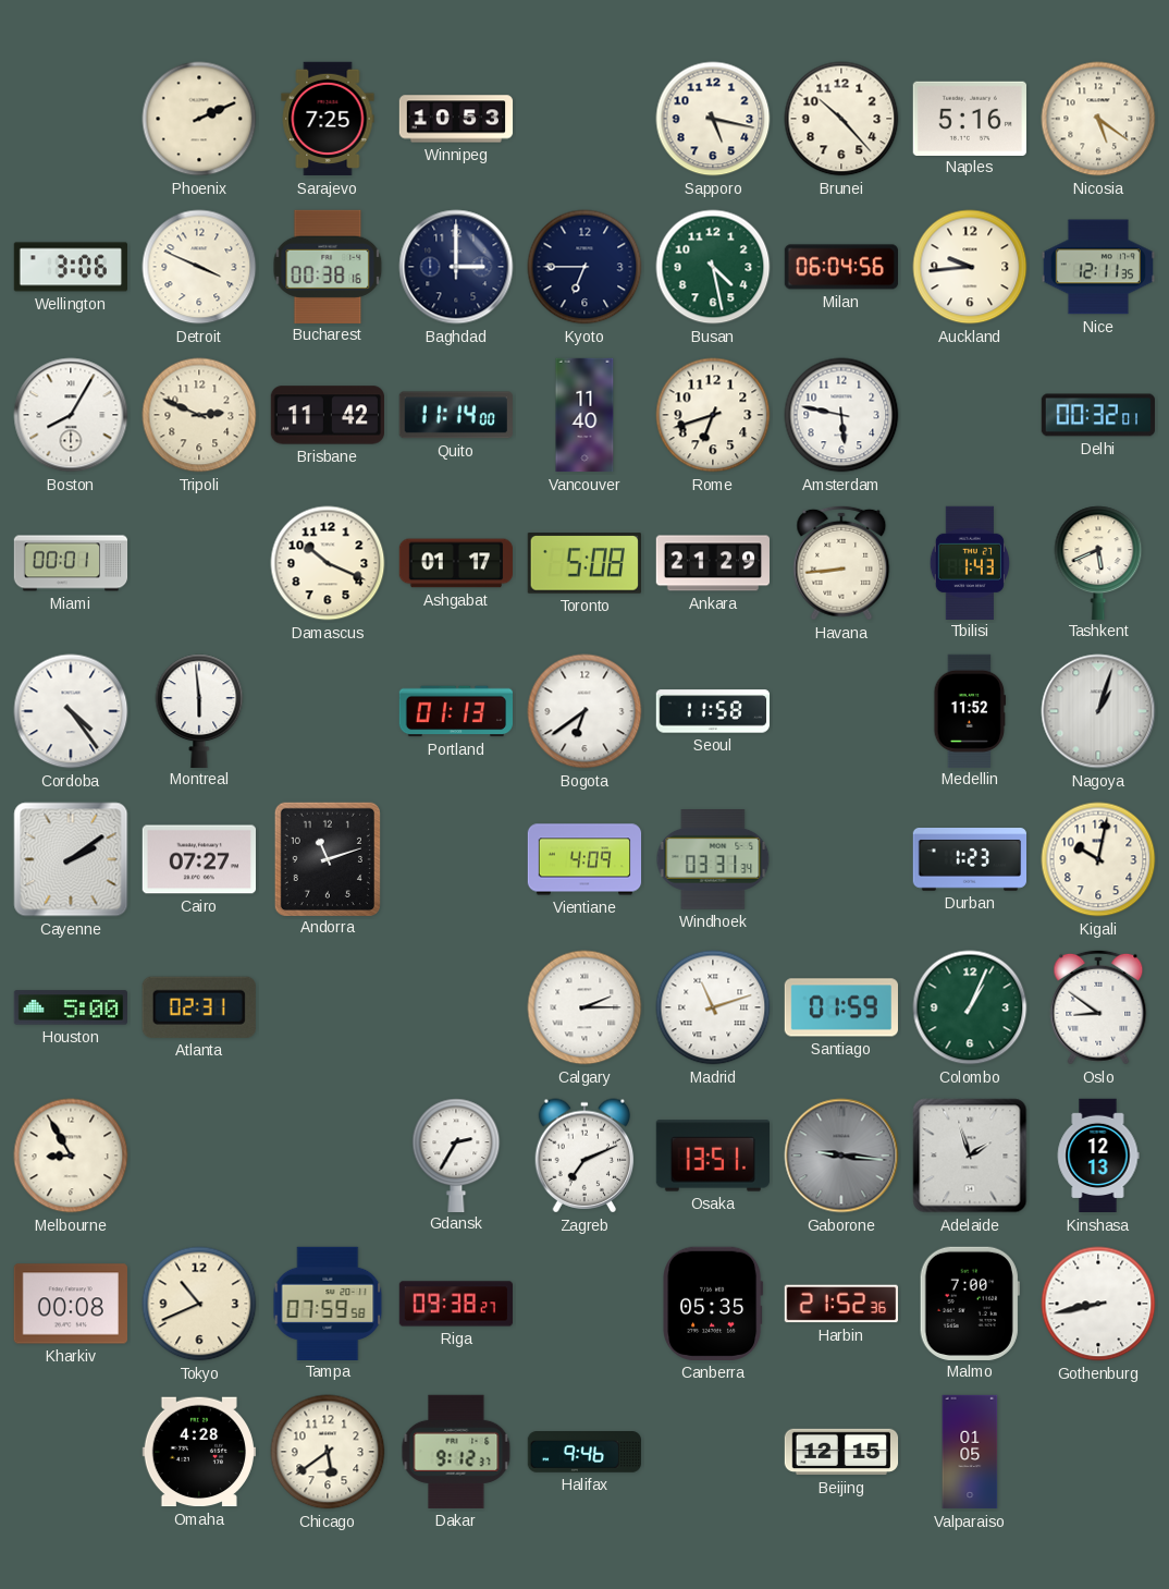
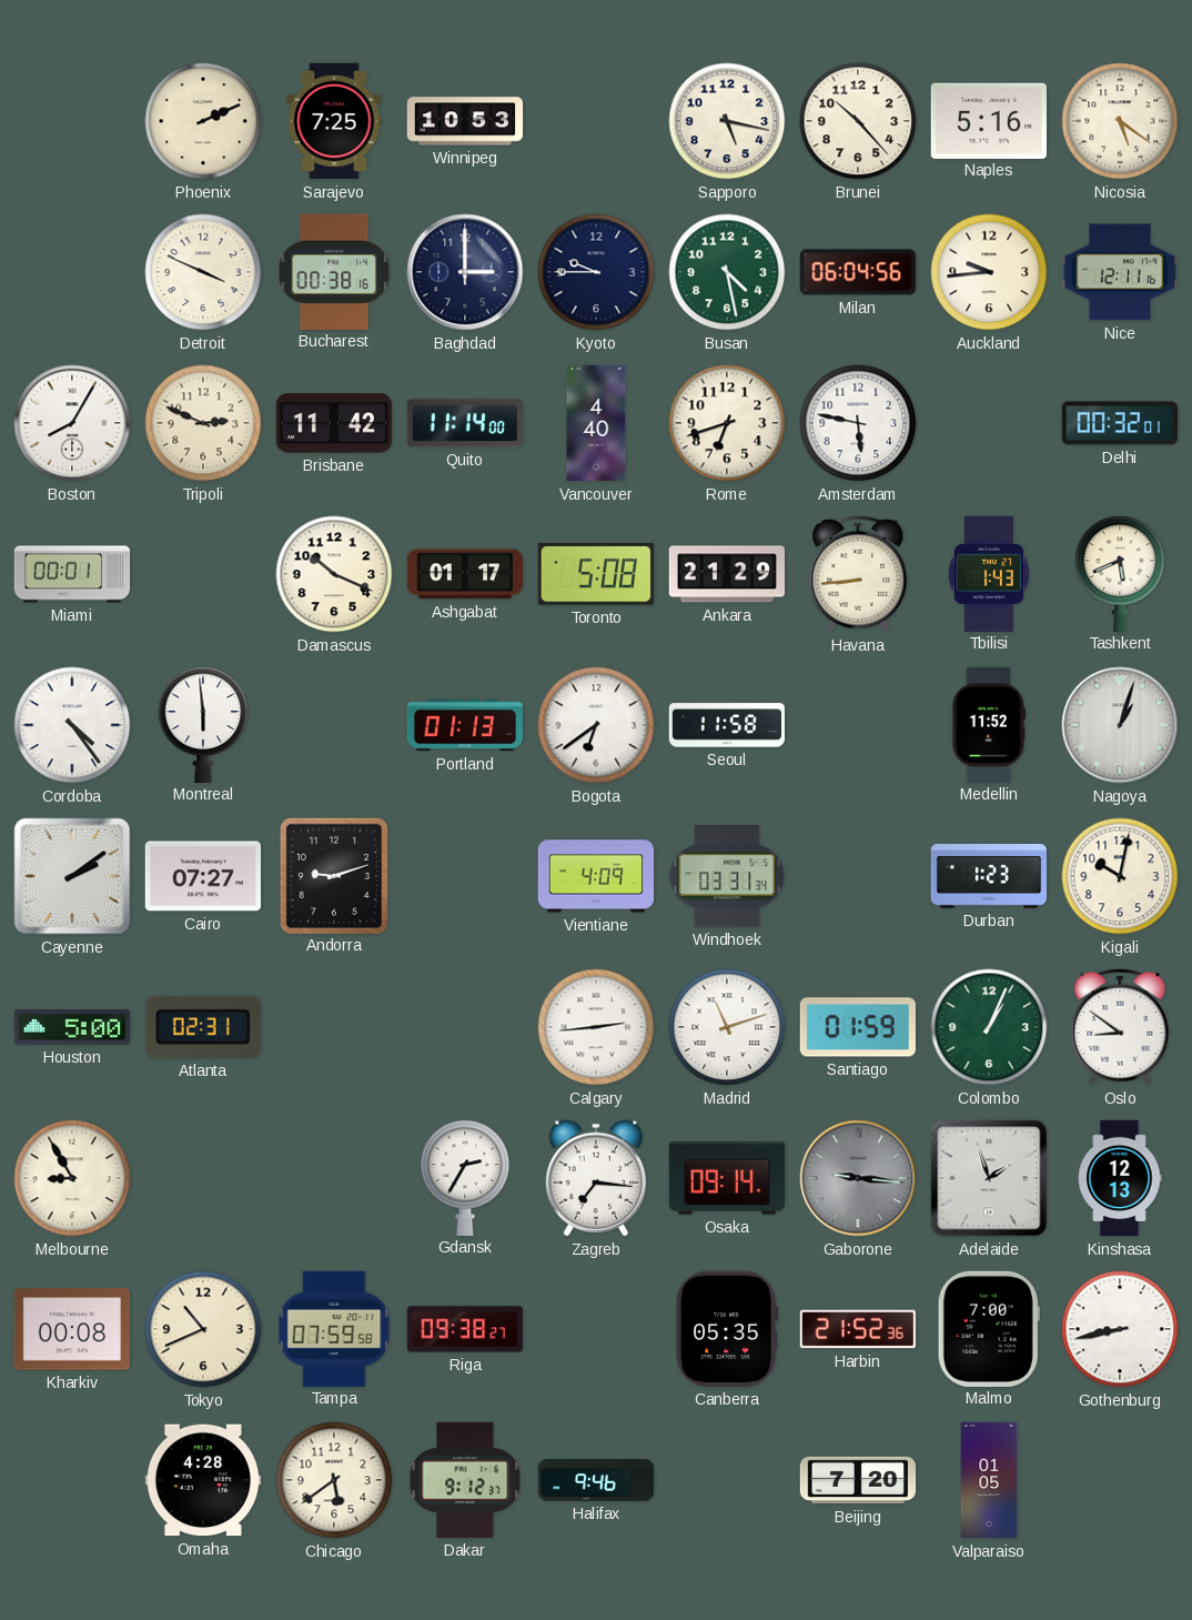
Wellington: 3:06 -> none (70, 267)
Kyoto: 6:45 -> 9:45 (596, 272)
Nice: 12:11:35 -> 12:11:16 (1119, 272)
Vancouver: 11:40 -> 4:40 (596, 423)
Andorra: 11:12 -> 9:12 (334, 875)
Calgary: 2:15 -> 2:44 (596, 1027)
Zagreb: 7:11 -> 7:16 (596, 1178)
Osaka: 13:51 -> 09:14 (726, 1178)
Beijing: 12:15 -> 7:20 (858, 1480)
